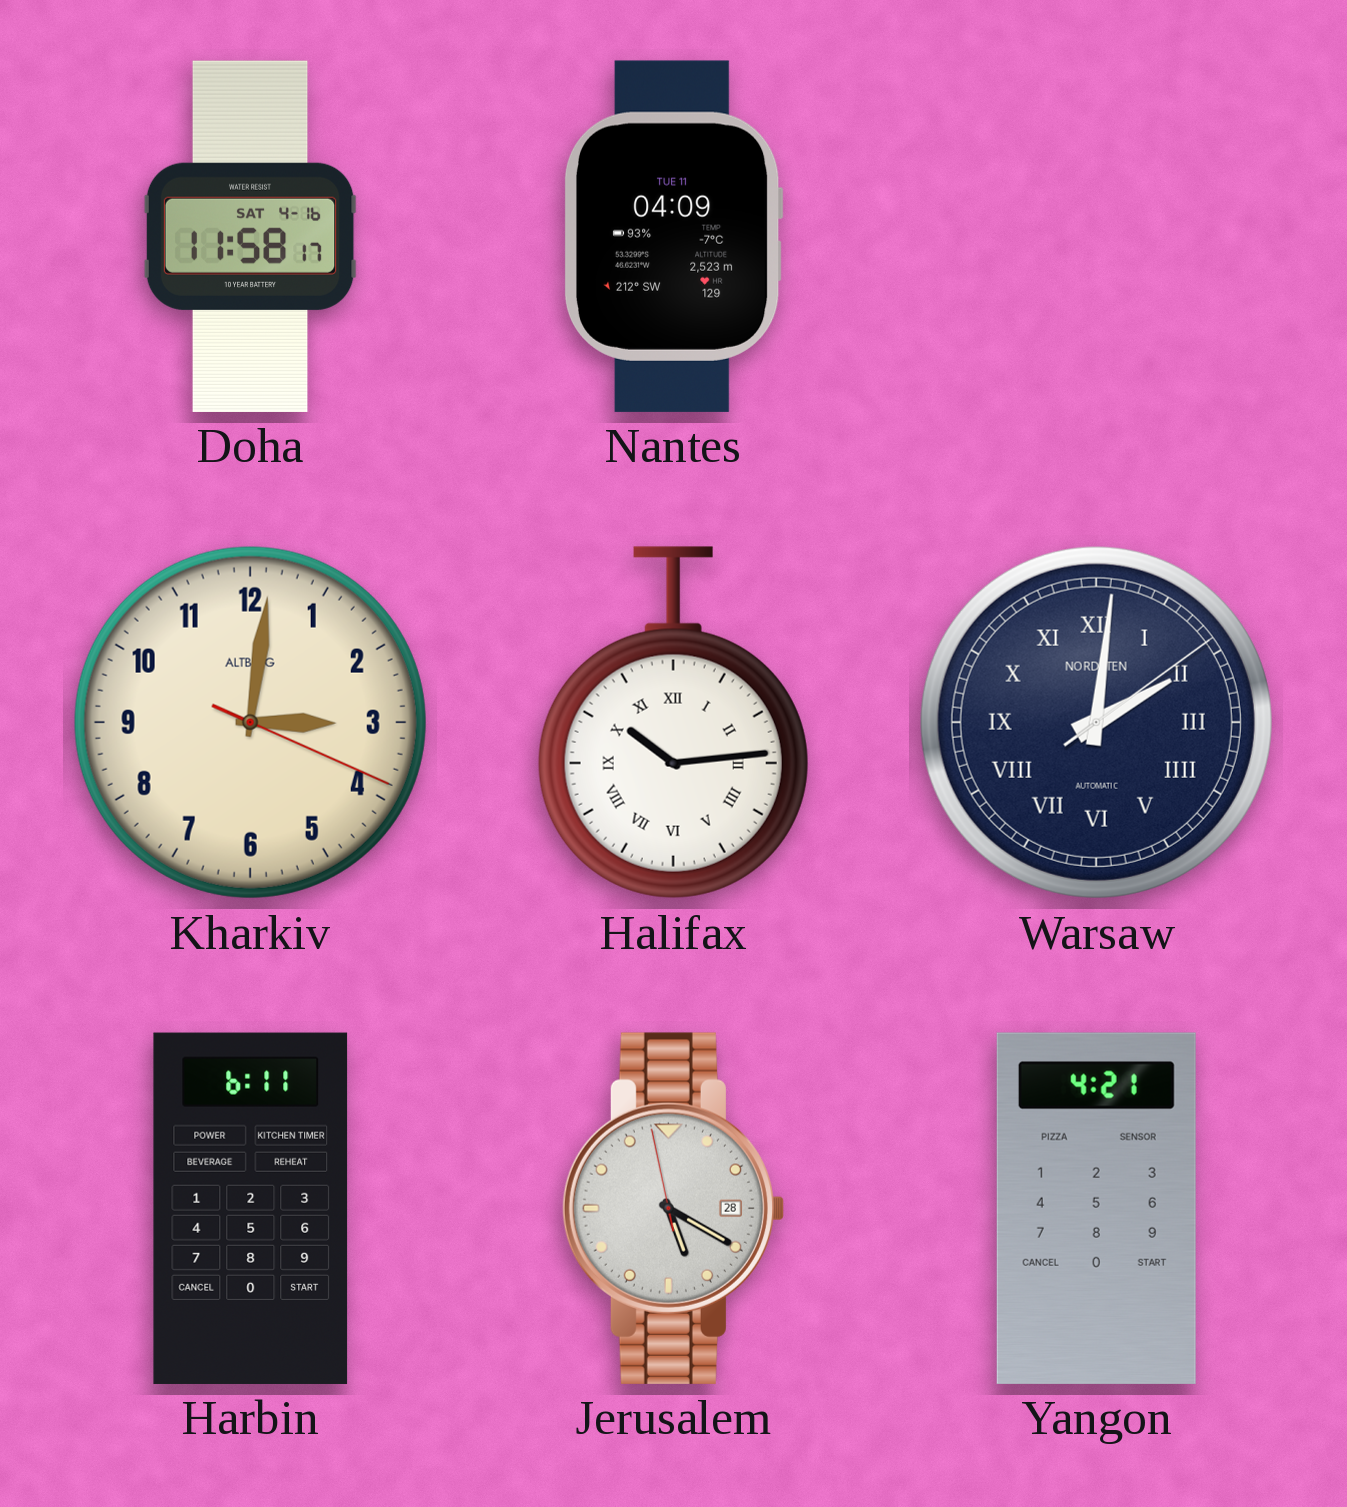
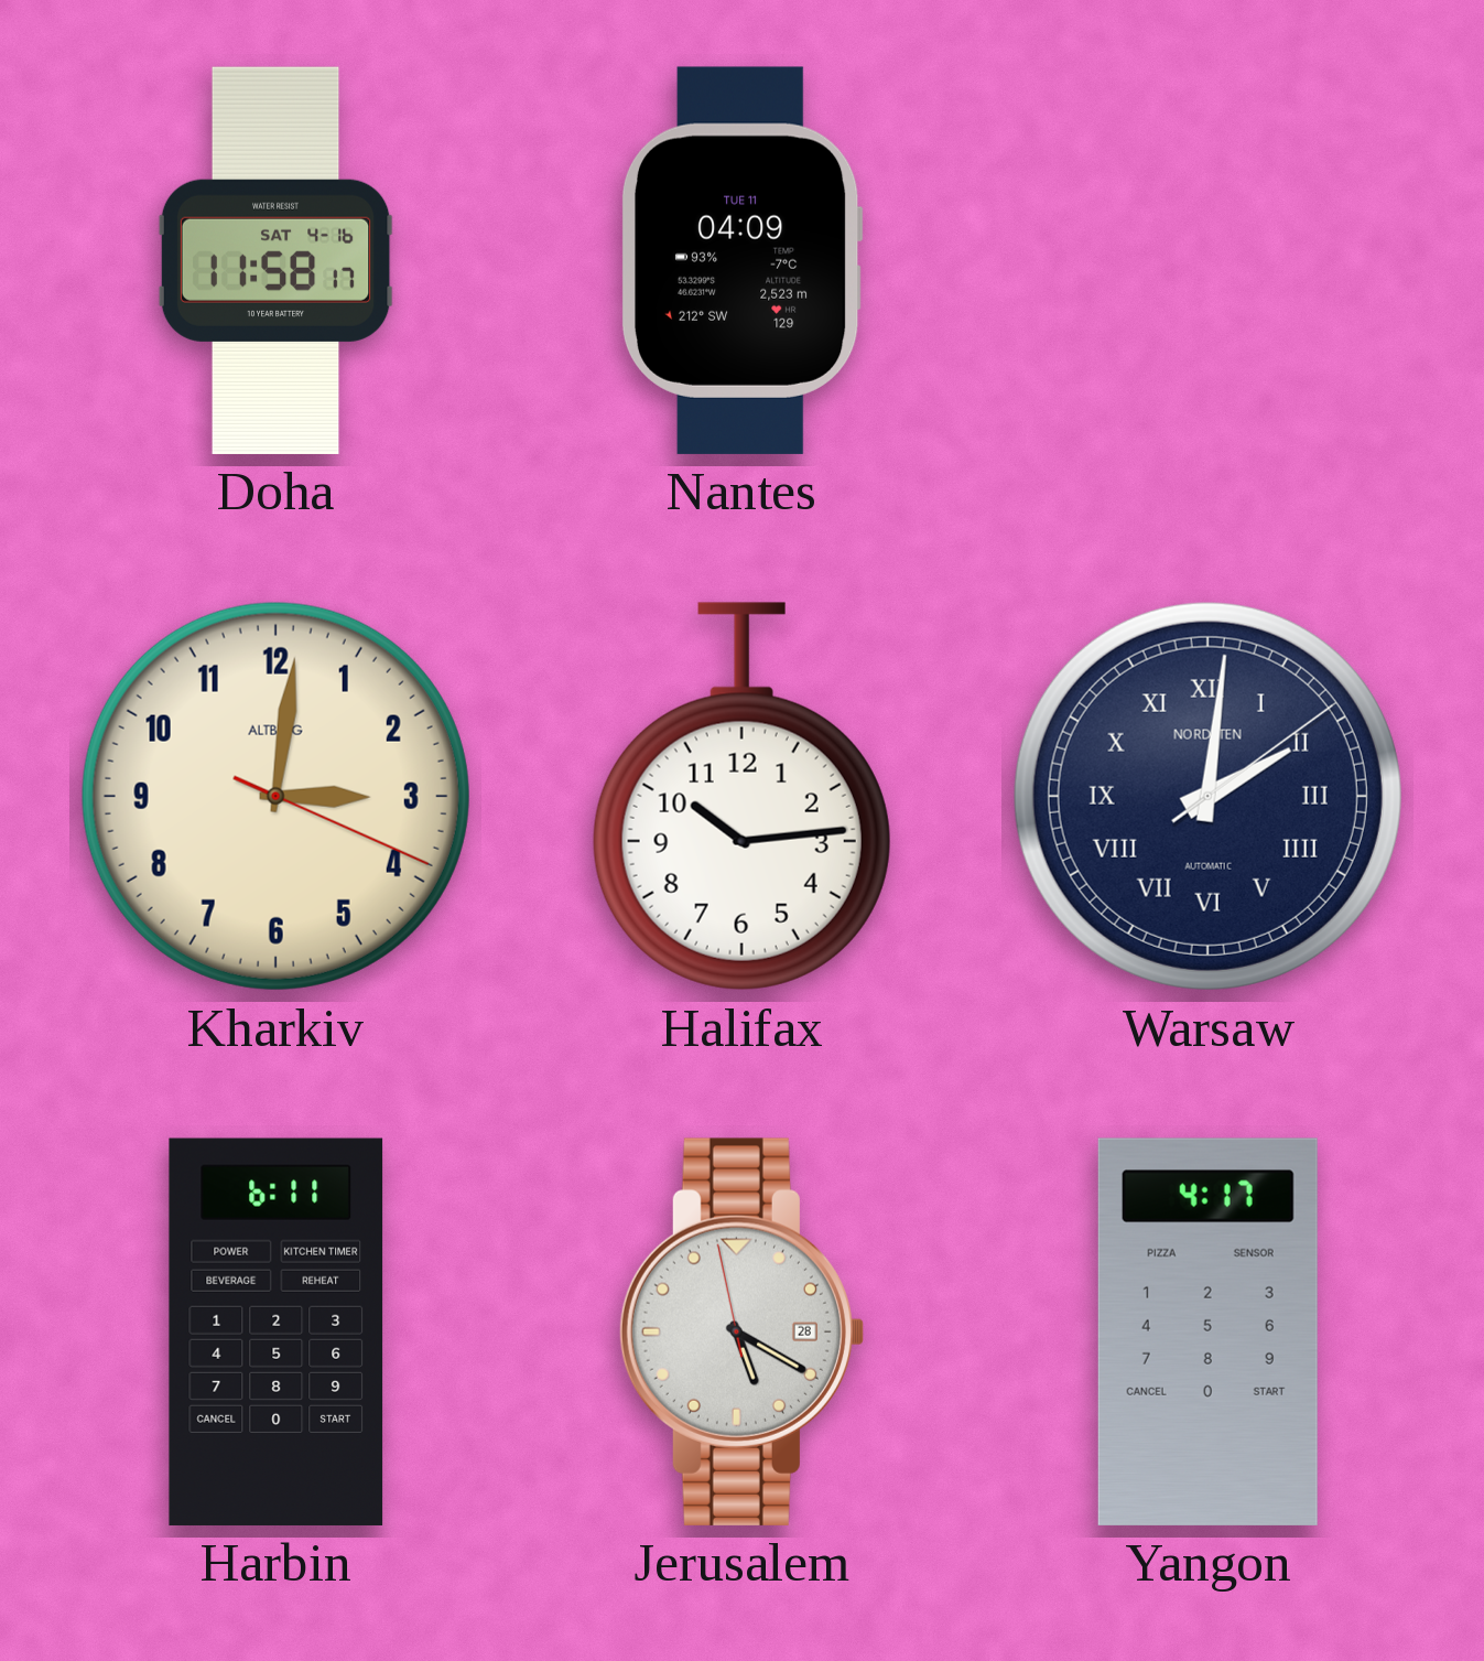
Halifax numerals: Roman -> Arabic (741, 797)
Yangon: 4:21 -> 4:17 (1207, 1331)
